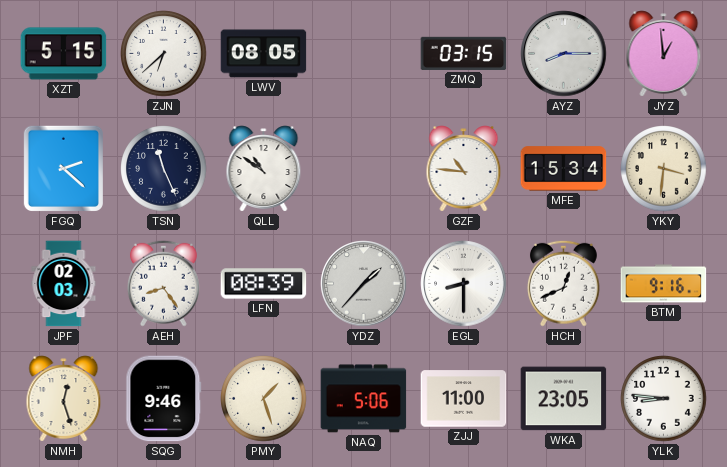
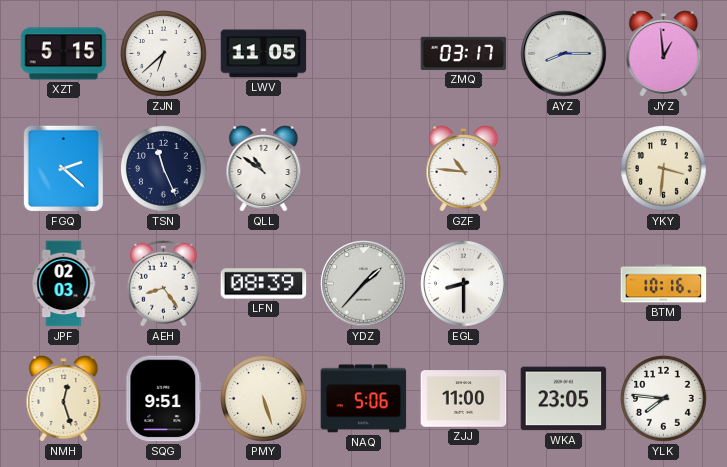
LWV: 08:05 -> 11:05 (264, 54)
ZMQ: 03:15 -> 03:17 (464, 53)
MFE: 15:34 -> none (564, 169)
HCH: 12:41 -> none (563, 283)
BTM: 9:16 -> 10:16 (664, 284)
SQG: 9:46 -> 9:51 (164, 399)
PMY: 1:27 -> 5:27 (264, 399)
YLK: 8:46 -> 7:46 (664, 399)
